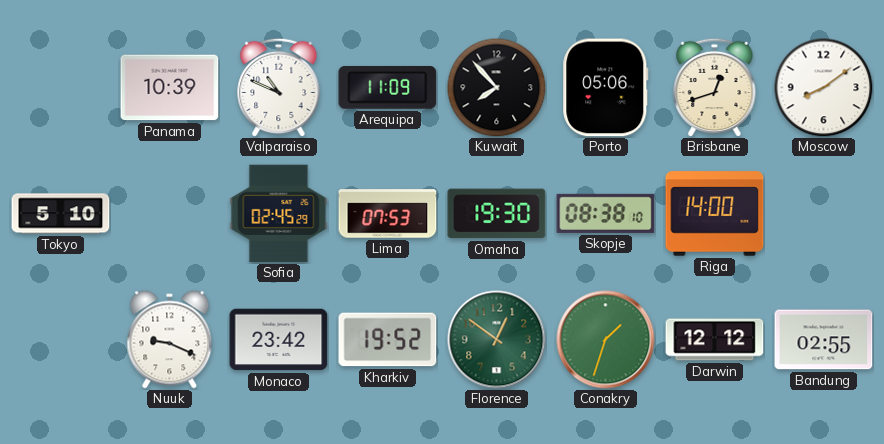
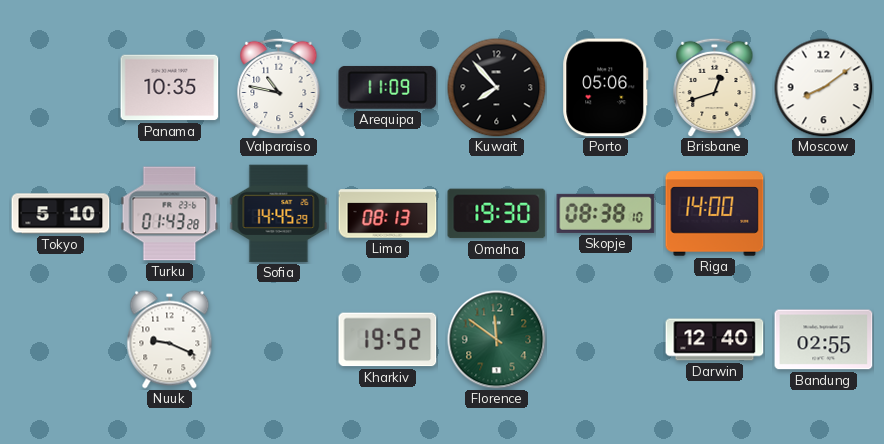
Panama: 10:39 -> 10:35 (170, 88)
Valparaiso: 10:49 -> 10:47 (279, 87)
Turku: none -> 01:43 (170, 214)
Sofia: 02:45 -> 14:45 (279, 214)
Lima: 07:53 -> 08:13 (388, 214)
Monaco: 23:42 -> none (279, 340)
Florence: 12:51 -> 11:51 (497, 340)
Conakry: 1:33 -> none (606, 340)
Darwin: 12:12 -> 12:40 (715, 340)
